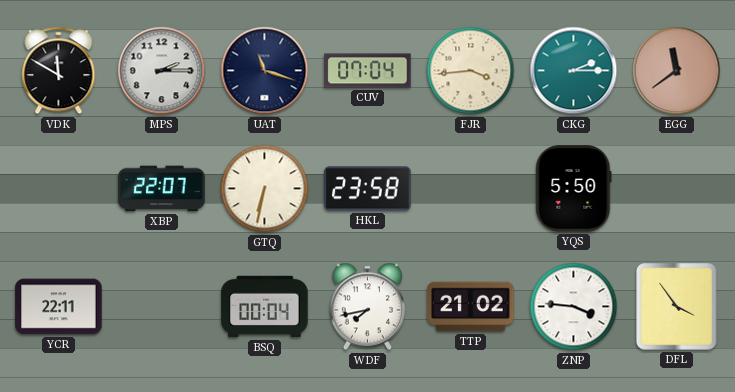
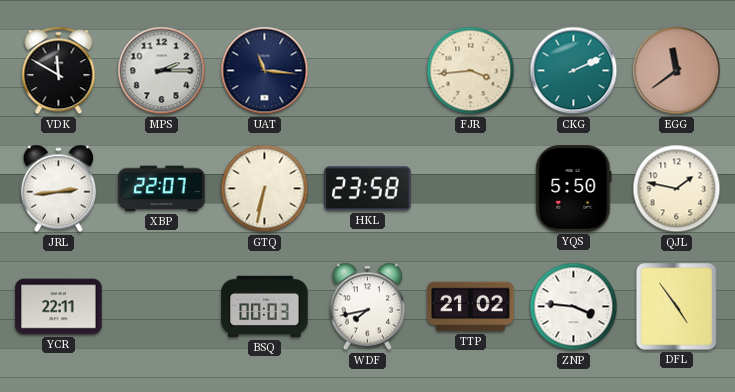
UAT: 11:18 -> 11:16 (265, 71)
CUV: 07:04 -> none (368, 71)
CKG: 2:15 -> 2:11 (574, 71)
JRL: none -> 2:44 (58, 189)
QJL: none -> 1:47 (677, 189)
BSQ: 00:04 -> 00:03 (265, 307)
DFL: 3:54 -> 4:54 (677, 307)
